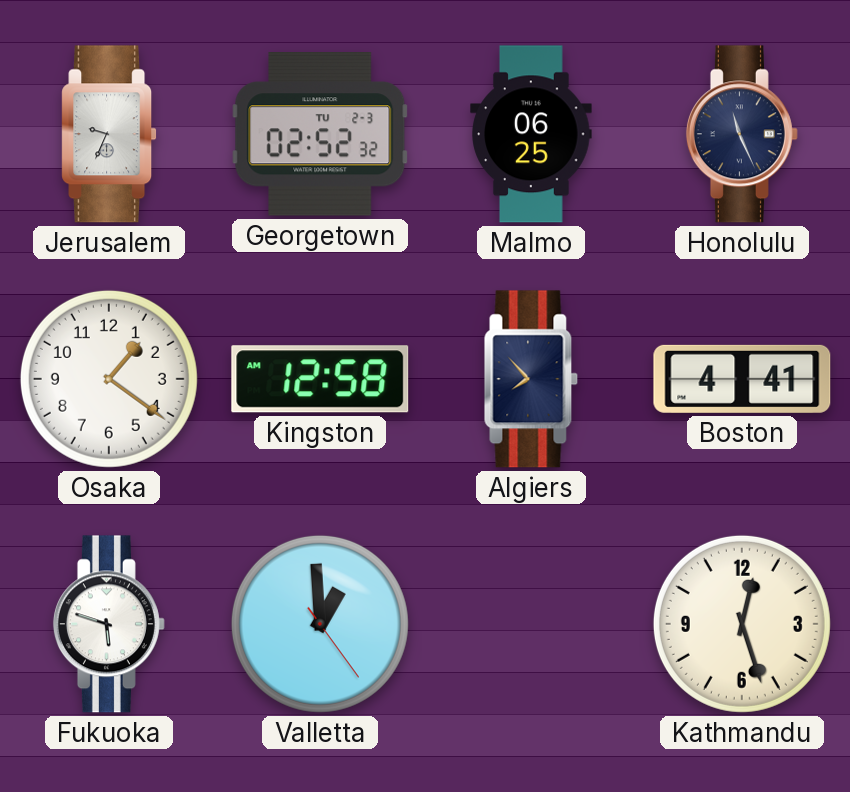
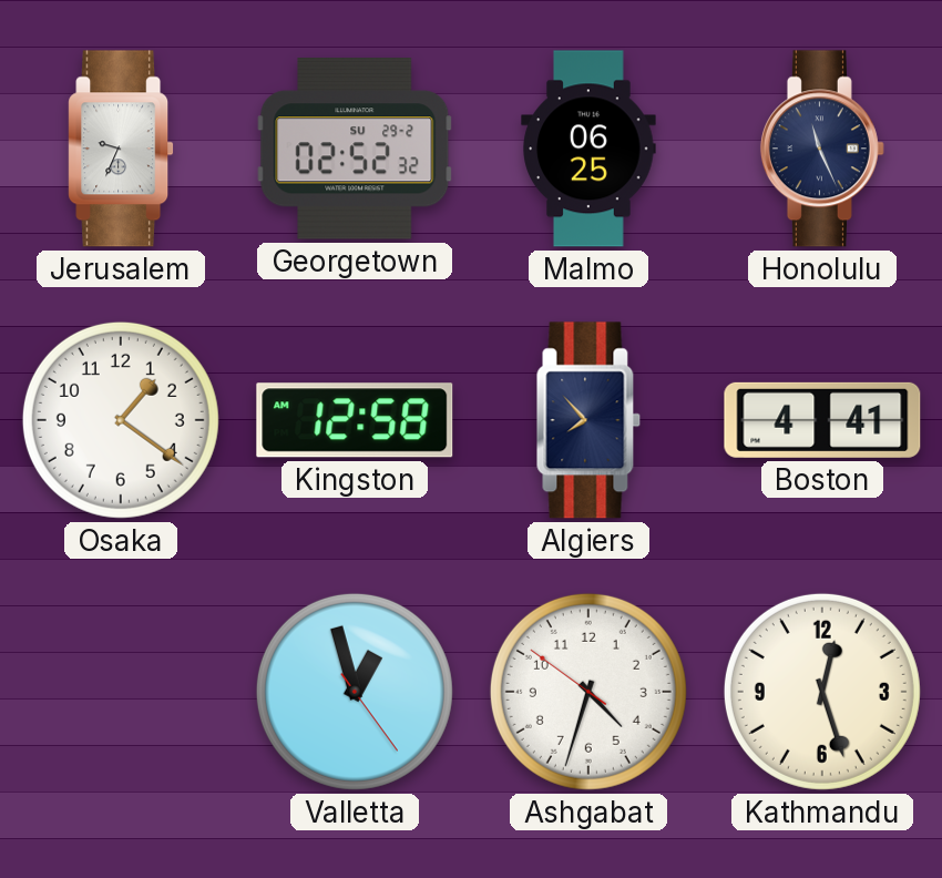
Georgetown date: TU 2-3 -> SU 29-2 (355, 150)
Fukuoka: 5:48 -> none (109, 624)
Valletta: 12:59 -> 12:57 (355, 692)
Ashgabat: none -> 4:32 (588, 692)
